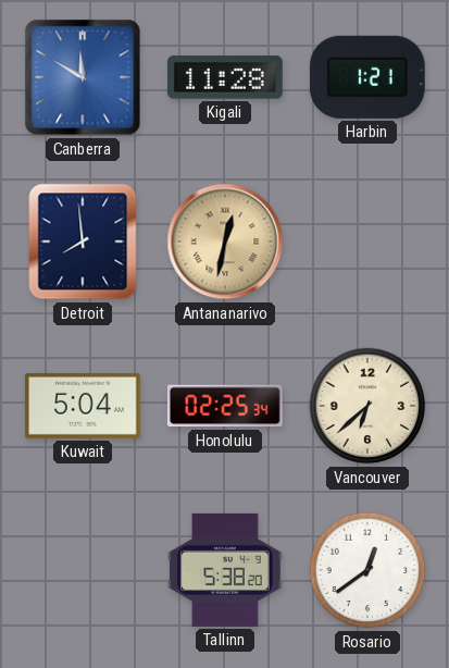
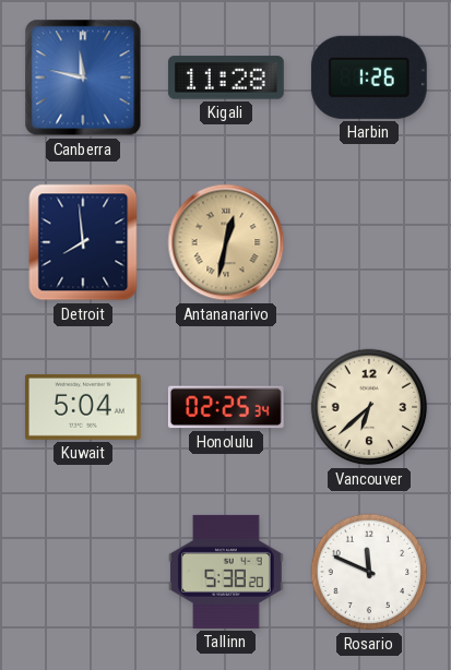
Canberra: 11:50 -> 11:47 (83, 77)
Harbin: 1:21 -> 1:26 (369, 77)
Rosario: 12:39 -> 11:49 (369, 572)
